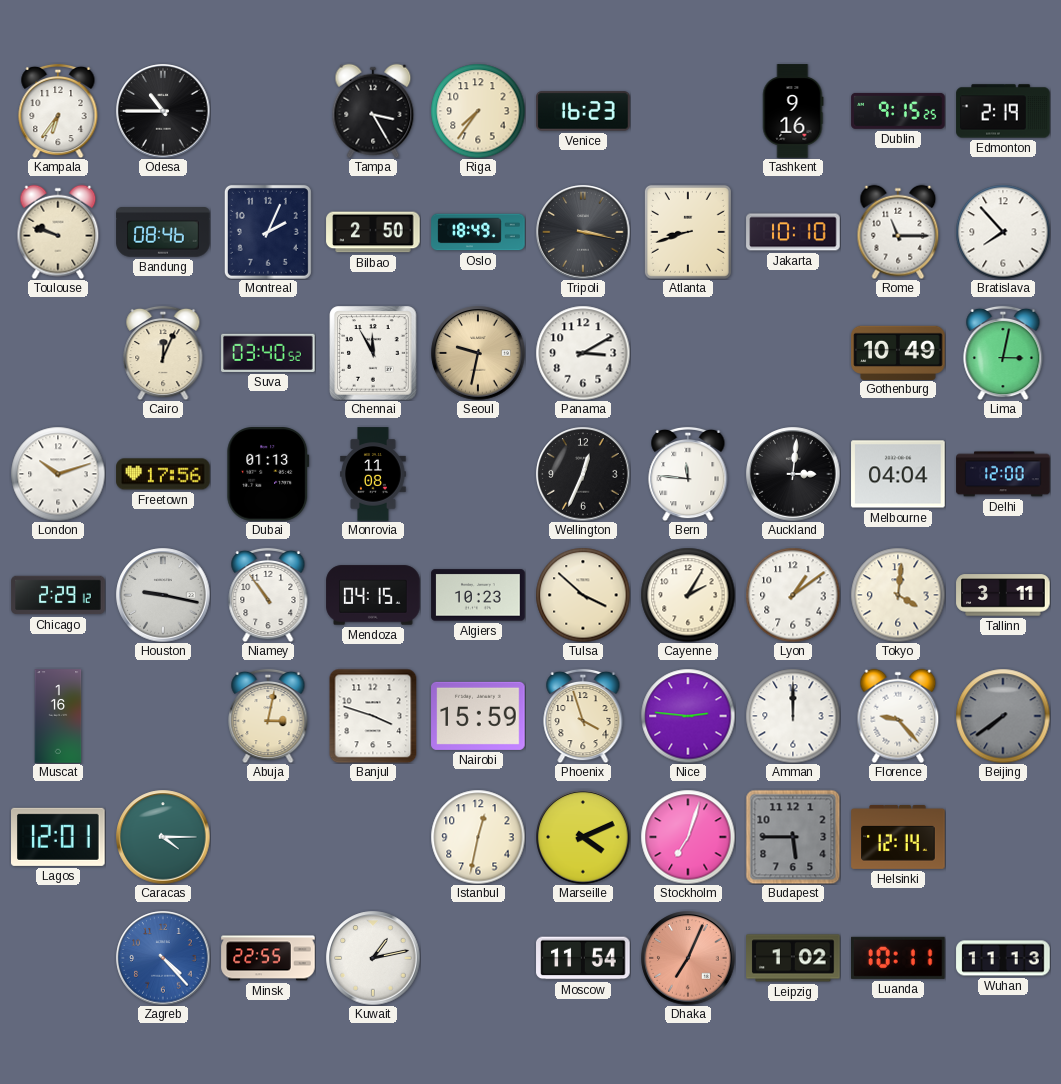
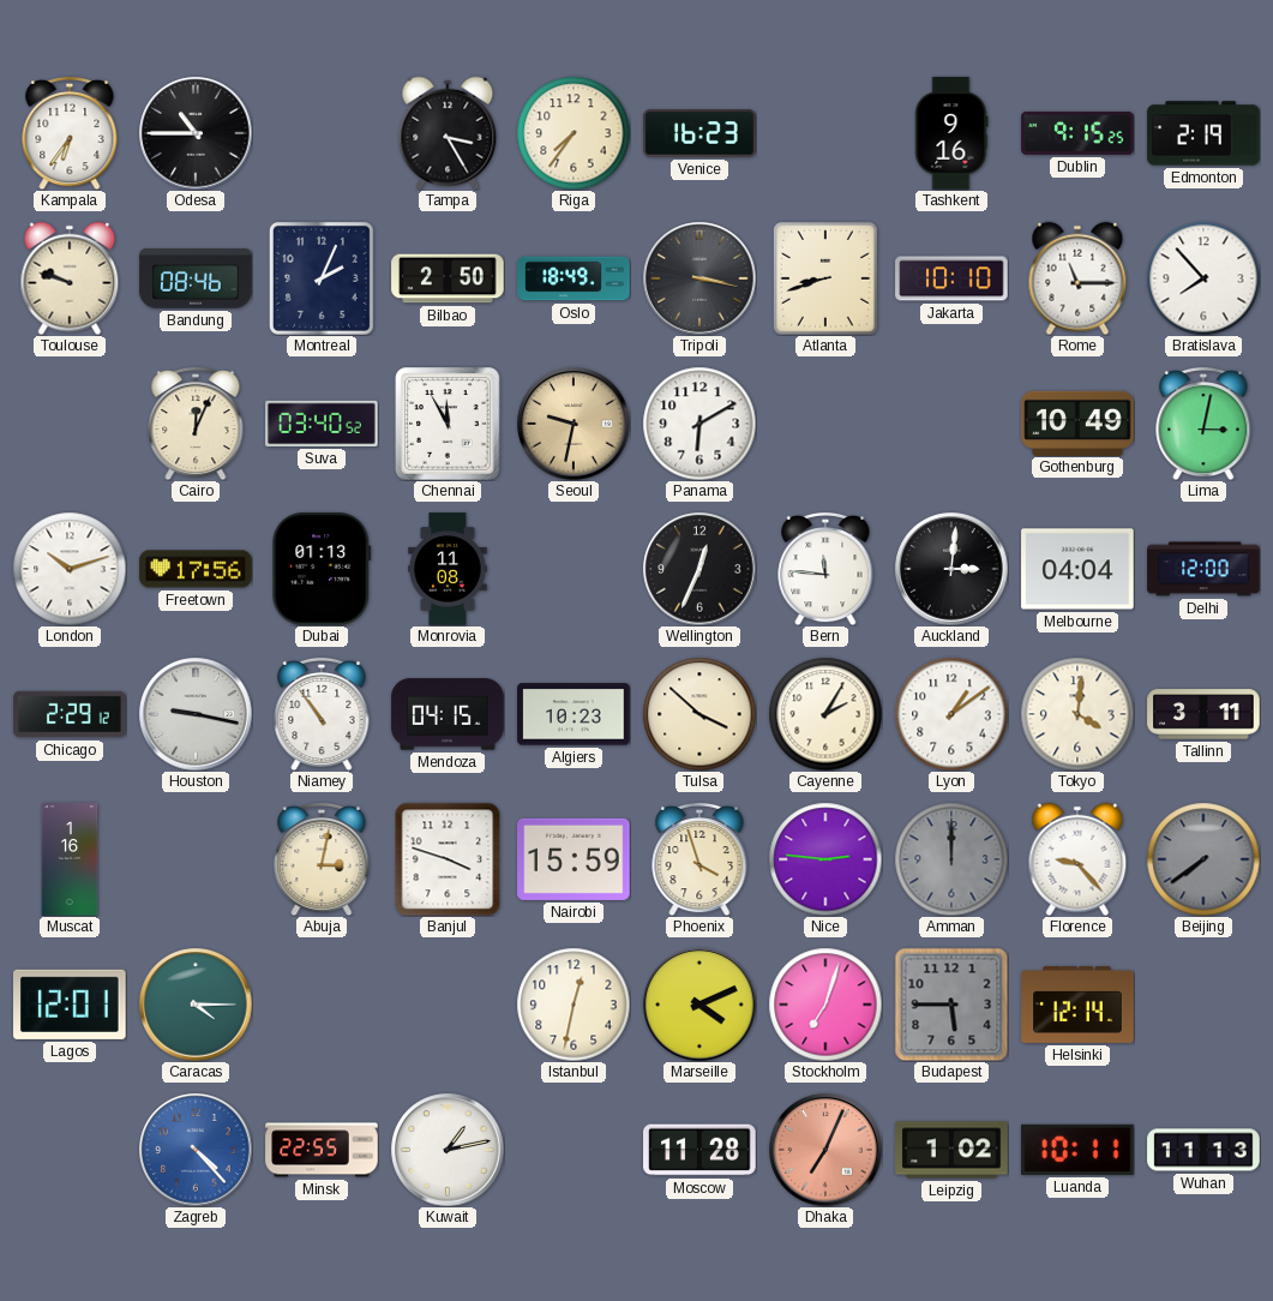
Panama: 3:10 -> 6:10 (699, 424)
Amman dial: white -> grey (951, 859)
Moscow: 11:54 -> 11:28 (699, 1150)
